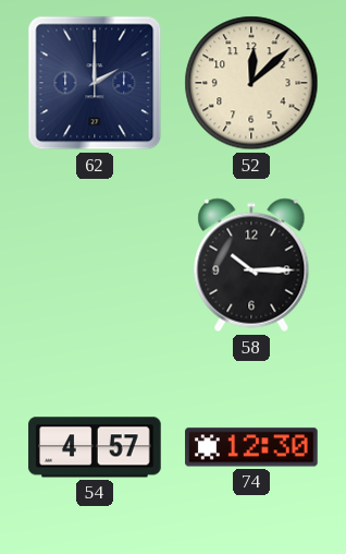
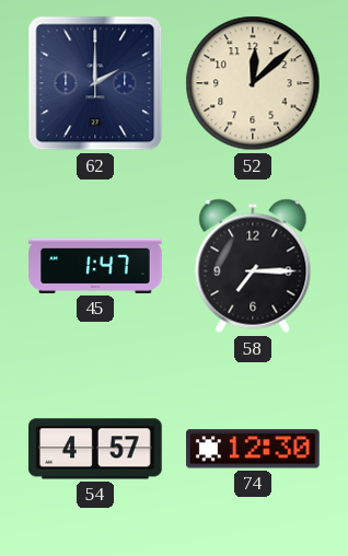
45: none -> 1:47 (95, 266)
58: 10:15 -> 7:15 (253, 266)
